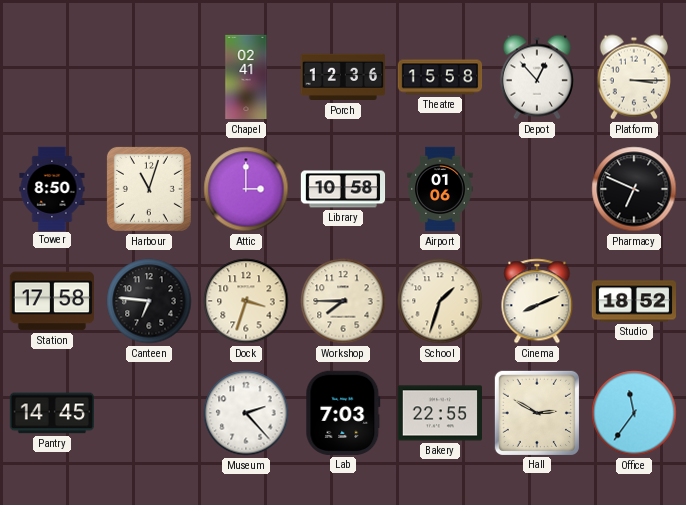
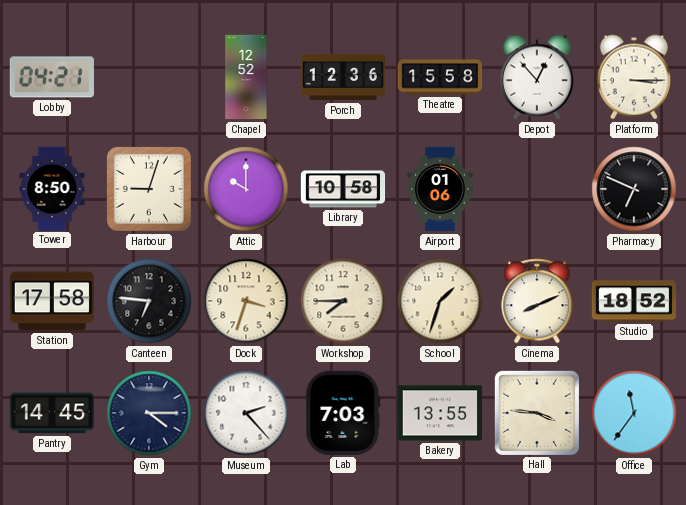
Lobby: none -> 04:21 (52, 77)
Chapel: 02:41 -> 12:52 (246, 77)
Harbour: 11:03 -> 9:03 (149, 189)
Attic: 3:00 -> 10:00 (246, 189)
Gym: none -> 4:15 (149, 413)
Bakery: 22:55 -> 13:55 (439, 413)
Hall: 2:50 -> 3:46 (537, 413)
